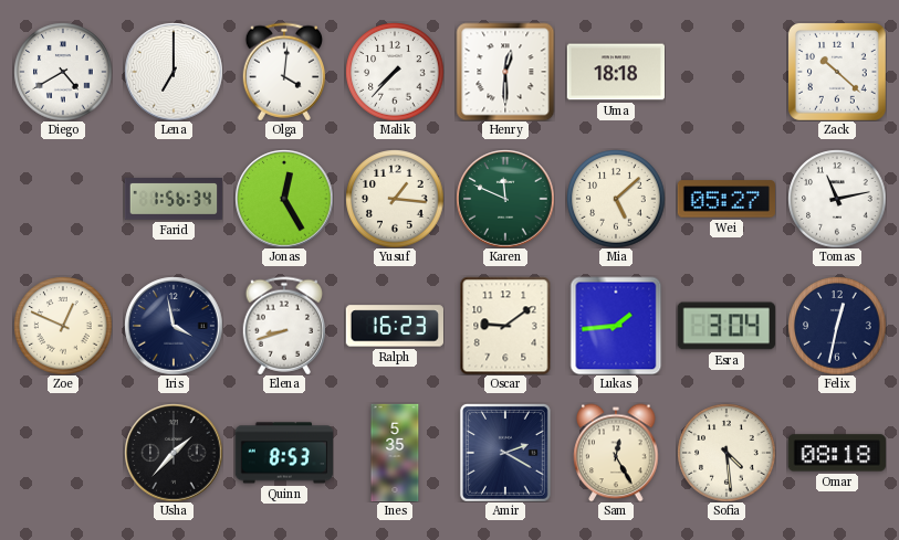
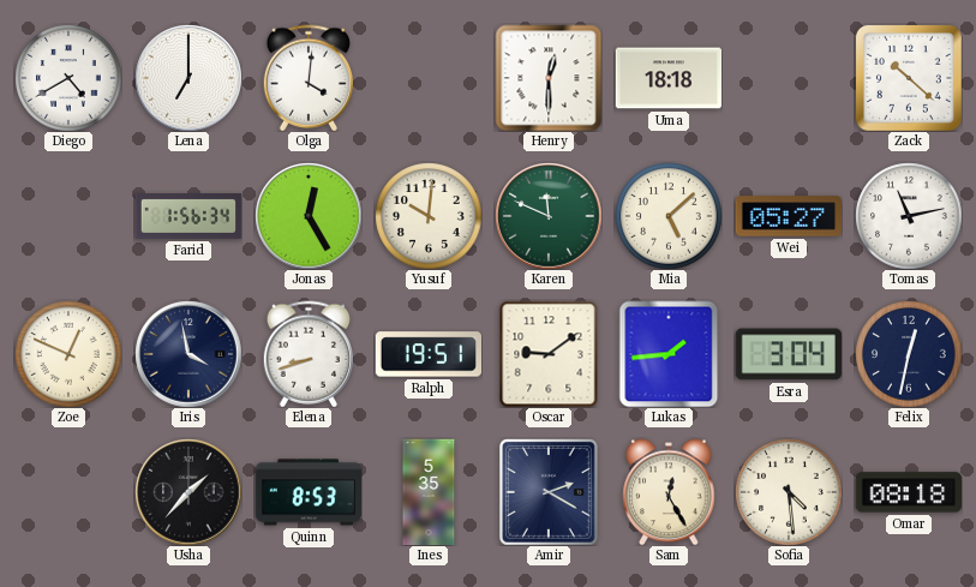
Malik: 7:37 -> none (395, 72)
Yusuf: 1:16 -> 10:01 (429, 216)
Ralph: 16:23 -> 19:51 (427, 354)
